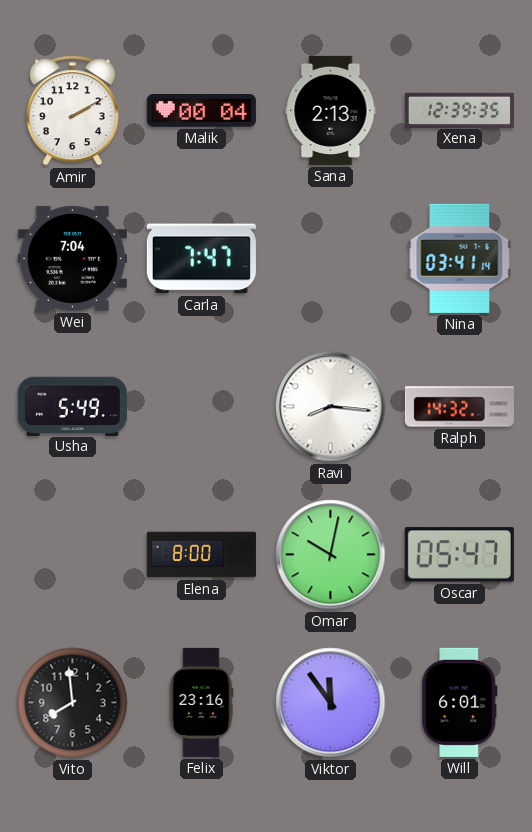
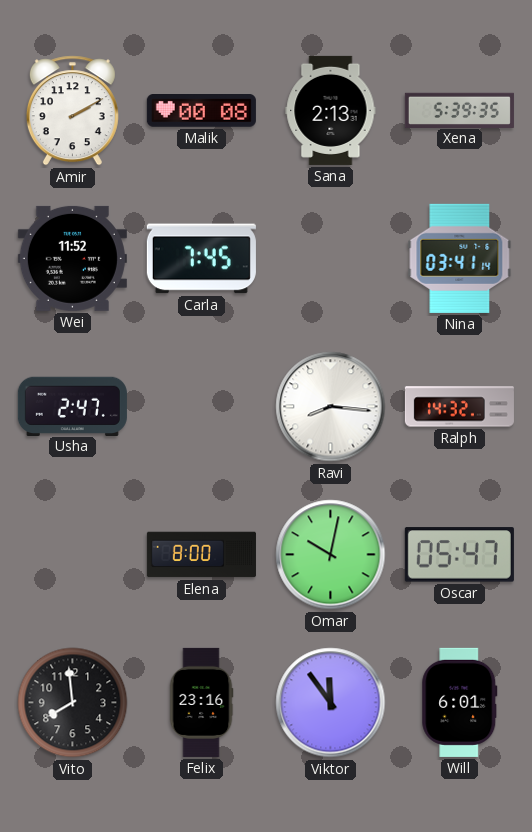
Malik: 00:04 -> 00:08 (201, 111)
Xena: 12:39 -> 5:39 (459, 110)
Wei: 7:04 -> 11:52 (72, 258)
Carla: 7:47 -> 7:45 (201, 259)
Usha: 5:49 -> 2:47 (72, 406)
